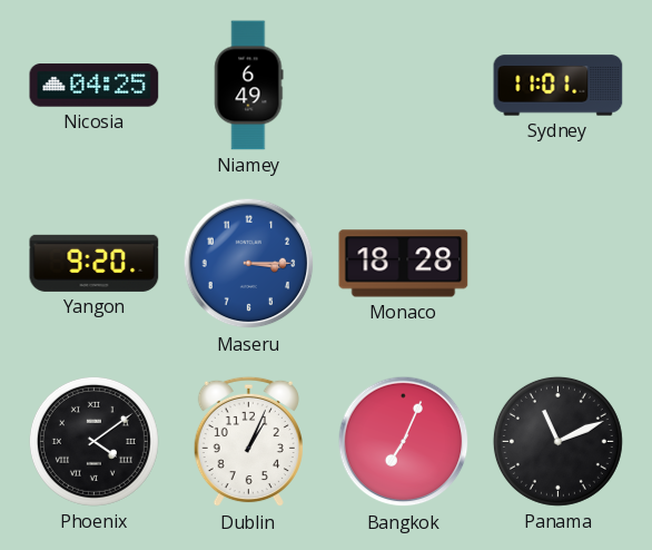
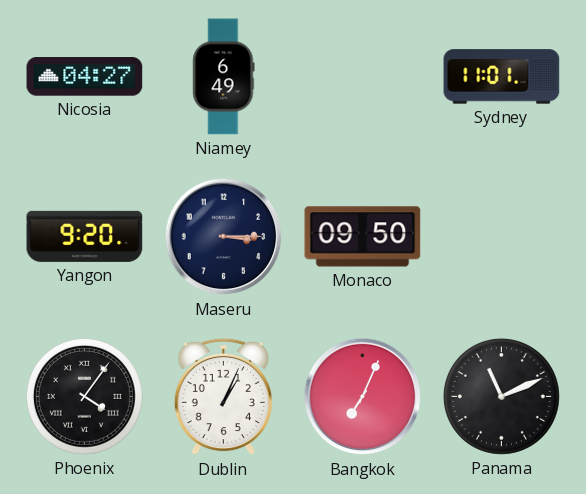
Nicosia: 04:25 -> 04:27 (85, 77)
Maseru dial: blue -> navy (224, 237)
Monaco: 18:28 -> 09:50 (363, 237)
Phoenix: 4:09 -> 4:06 (84, 396)
